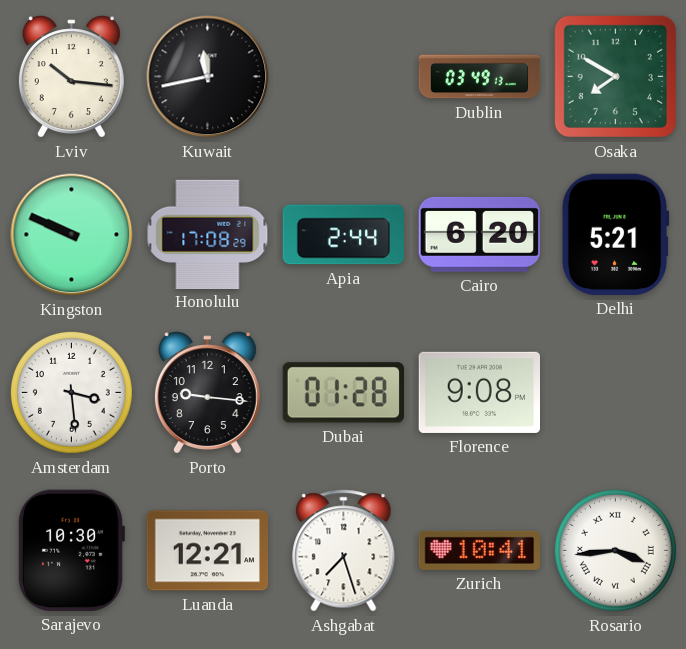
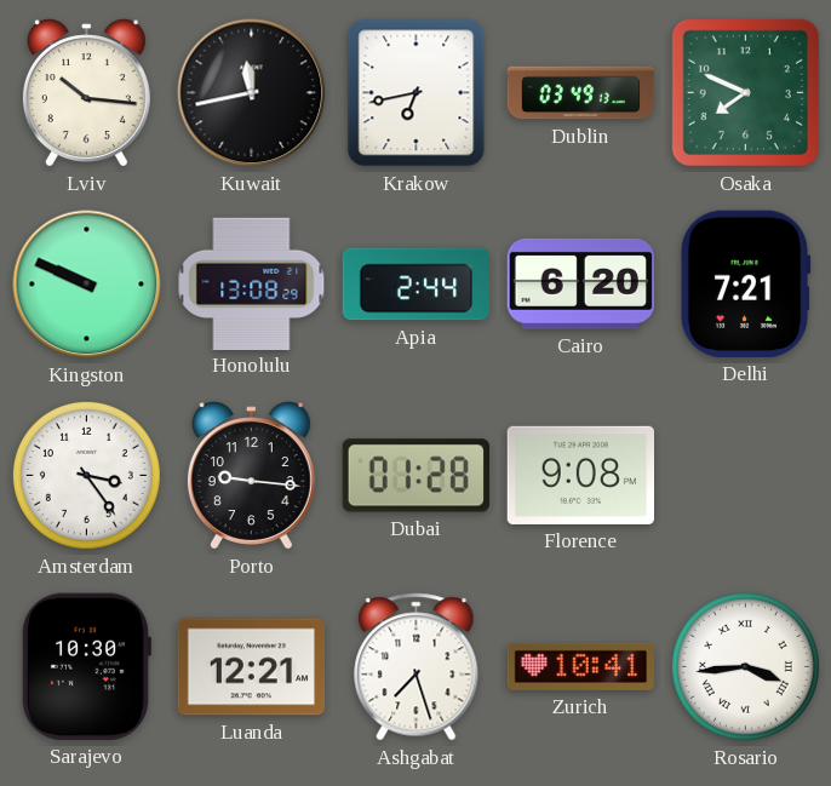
Krakow: none -> 6:43 (417, 93)
Osaka: 7:50 -> 7:49 (745, 92)
Honolulu: 17:08 -> 13:08 (252, 283)
Delhi: 5:21 -> 7:21 (745, 283)
Amsterdam: 3:29 -> 3:24 (86, 475)
